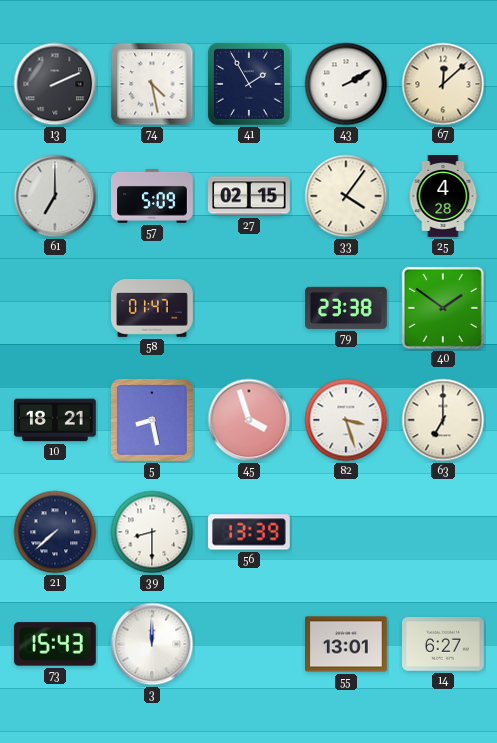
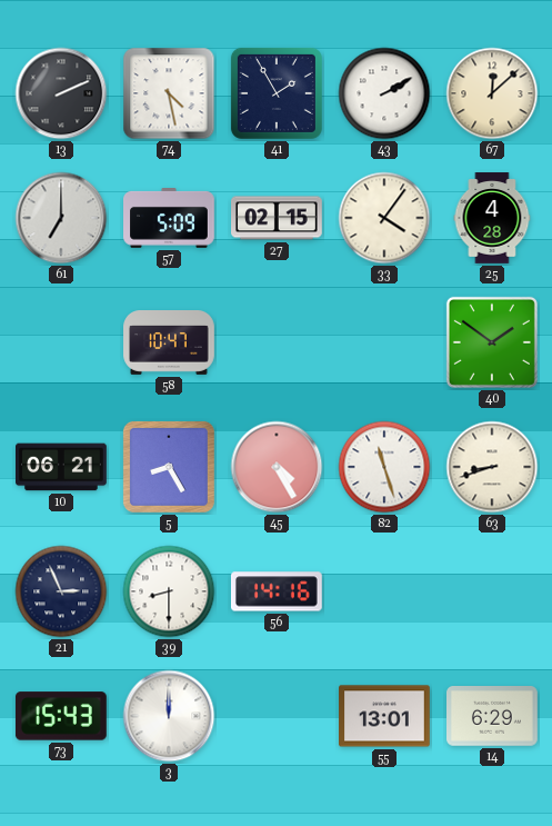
58: 01:47 -> 10:47 (169, 344)
79: 23:38 -> none (347, 308)
10: 18:21 -> 06:21 (62, 467)
5: 8:28 -> 8:25 (169, 467)
45: 3:57 -> 4:25 (277, 467)
82: 3:27 -> 11:27 (384, 467)
63: 7:00 -> 8:42 (492, 467)
21: 7:38 -> 2:56 (61, 591)
56: 13:39 -> 14:16 (277, 591)
14: 6:27 -> 6:29 (493, 717)
